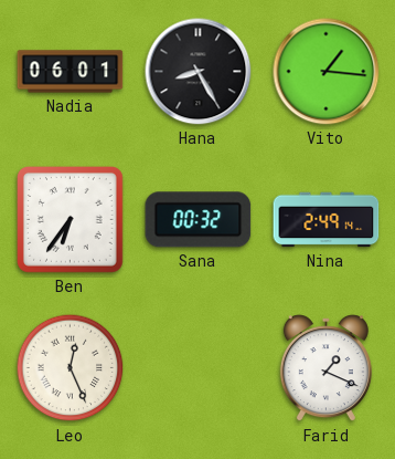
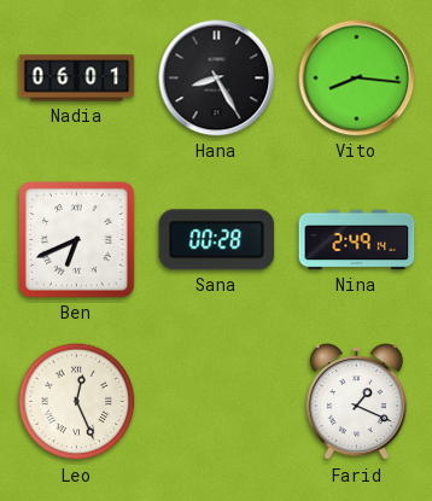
Vito: 1:16 -> 8:16 (357, 78)
Ben: 6:36 -> 6:41 (77, 240)
Sana: 00:32 -> 00:28 (217, 240)
